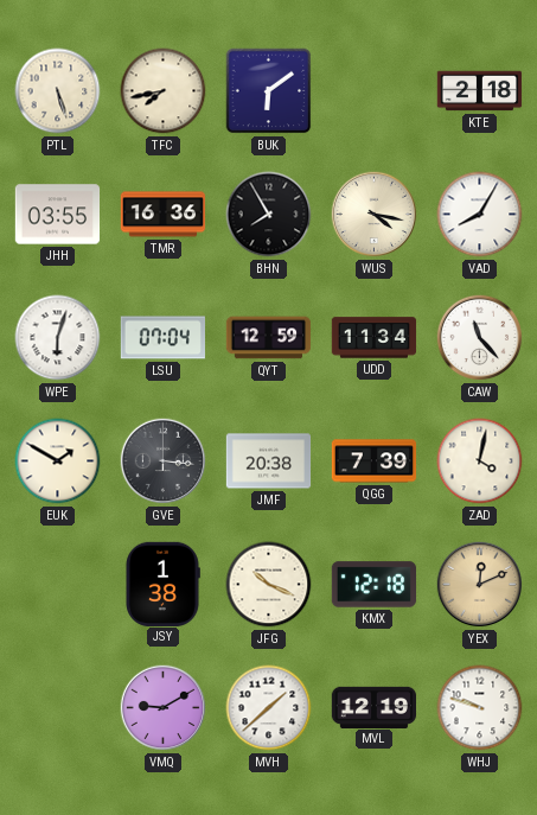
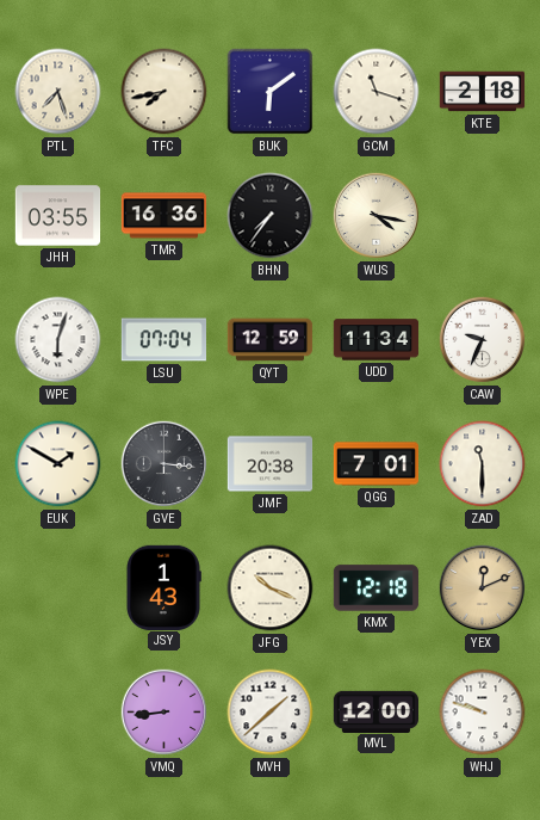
PTL: 5:27 -> 7:27 (58, 92)
GCM: none -> 11:18 (377, 92)
BHN: 7:55 -> 7:36 (271, 216)
VAD: 8:05 -> none (480, 215)
CAW: 11:23 -> 9:34 (483, 340)
QGG: 7:39 -> 7:01 (377, 464)
ZAD: 4:02 -> 11:30 (483, 464)
JSY: 1:38 -> 1:43 (165, 587)
VMQ: 9:10 -> 8:44 (165, 713)
MVL: 12:19 -> 12:00 (375, 711)
